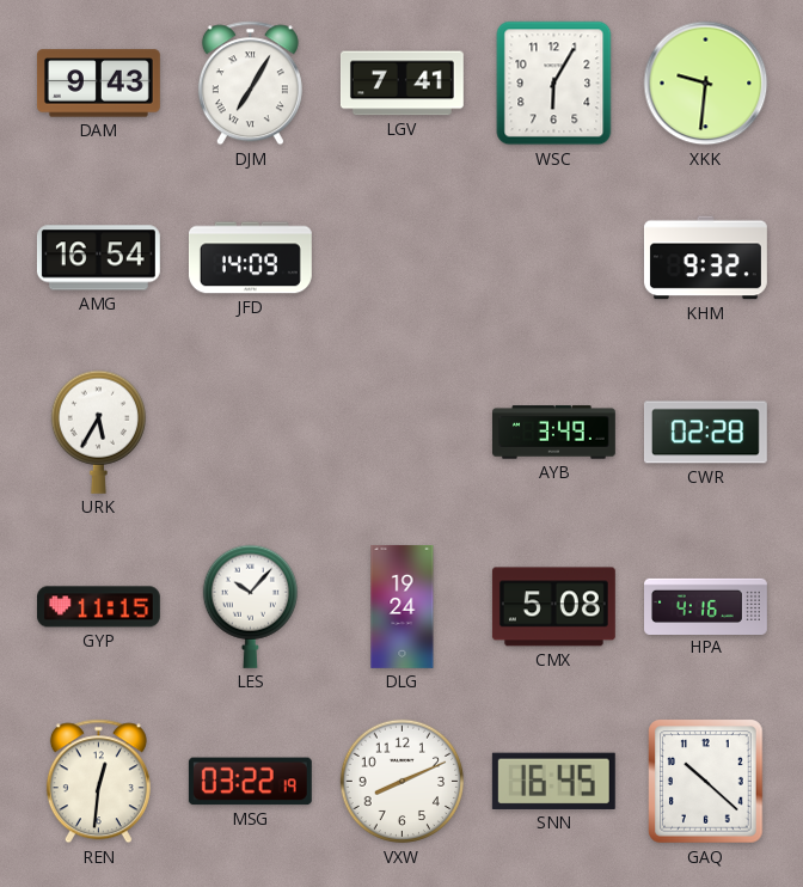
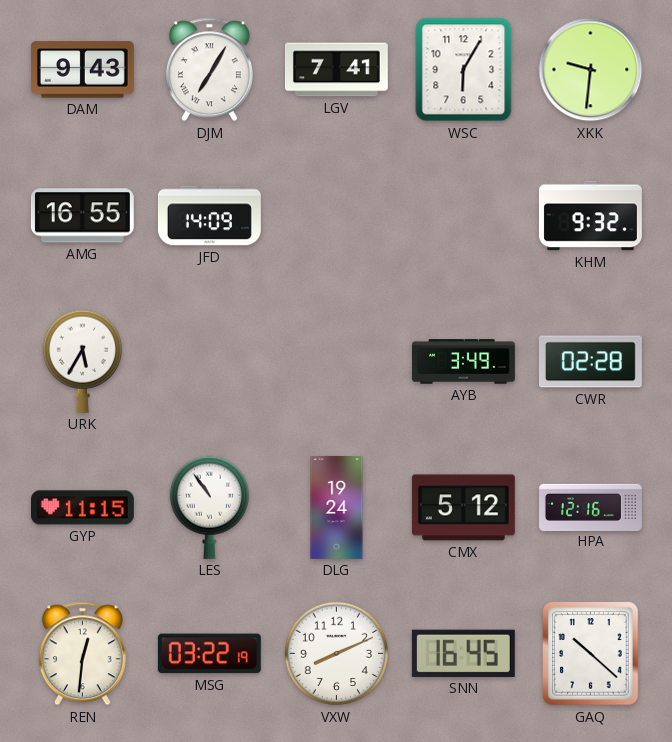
AMG: 16:54 -> 16:55 (82, 216)
LES: 10:07 -> 10:54 (209, 507)
CMX: 5:08 -> 5:12 (463, 508)
HPA: 4:16 -> 12:16 (591, 507)
